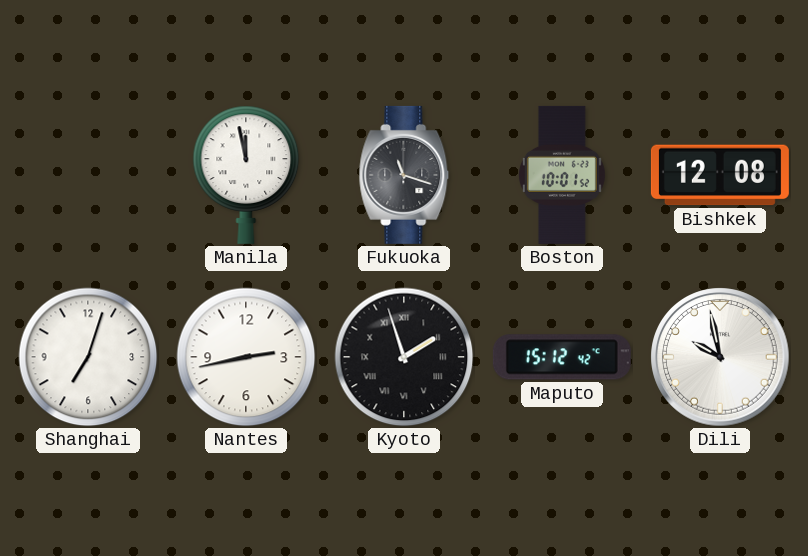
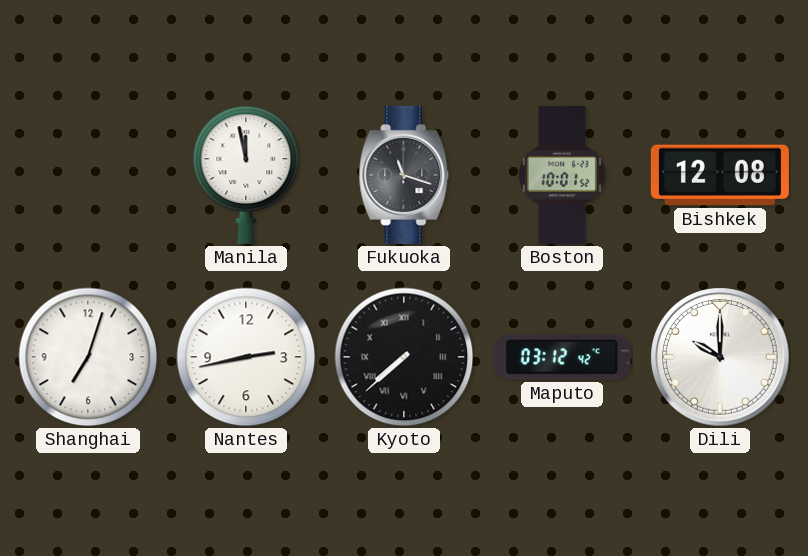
Kyoto: 1:57 -> 7:38 (404, 357)
Maputo: 15:12 -> 03:12 (562, 357)
Dili: 9:58 -> 10:00 (720, 357)
